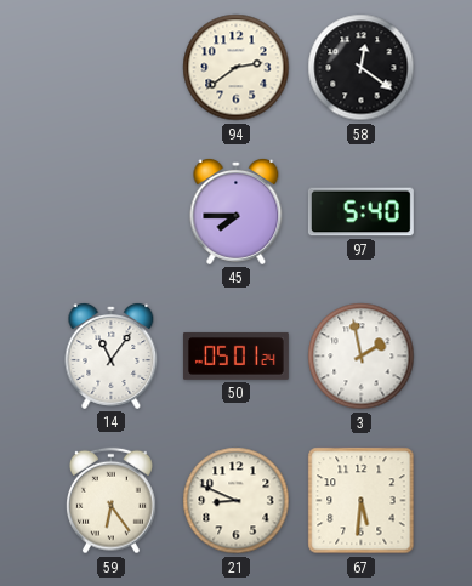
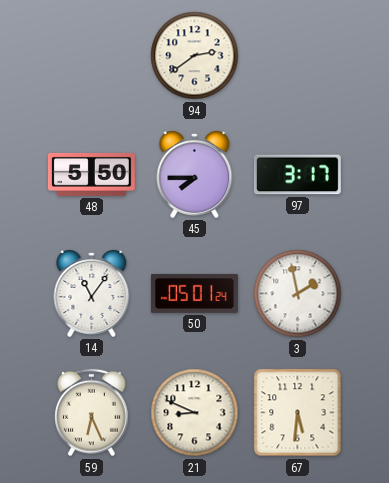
58: 12:21 -> none (362, 68)
48: none -> 5:50 (91, 174)
97: 5:40 -> 3:17 (297, 175)
59: 6:24 -> 6:26 (92, 413)
